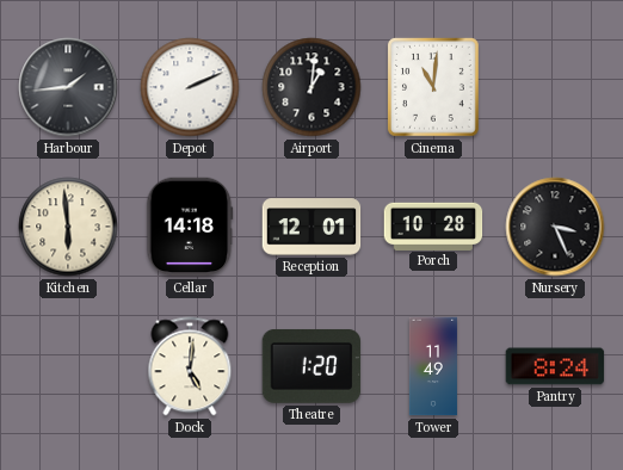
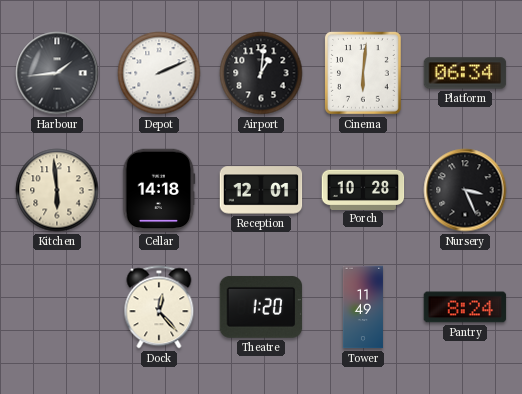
Cinema: 11:01 -> 6:01 (363, 74)
Platform: none -> 06:34 (465, 73)
Dock: 5:01 -> 12:23 (159, 307)
